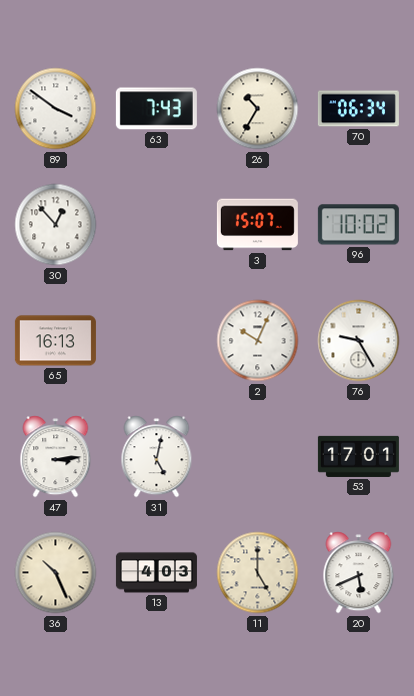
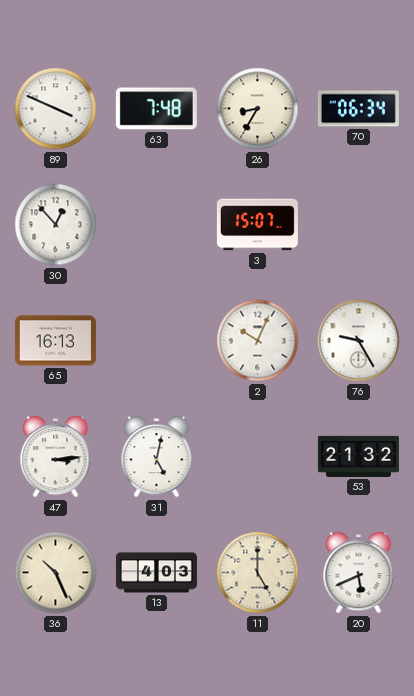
89: 3:51 -> 3:49 (56, 109)
63: 7:43 -> 7:48 (156, 109)
26: 10:35 -> 8:35 (258, 109)
96: 10:02 -> none (358, 225)
53: 17:01 -> 21:32 (358, 456)
